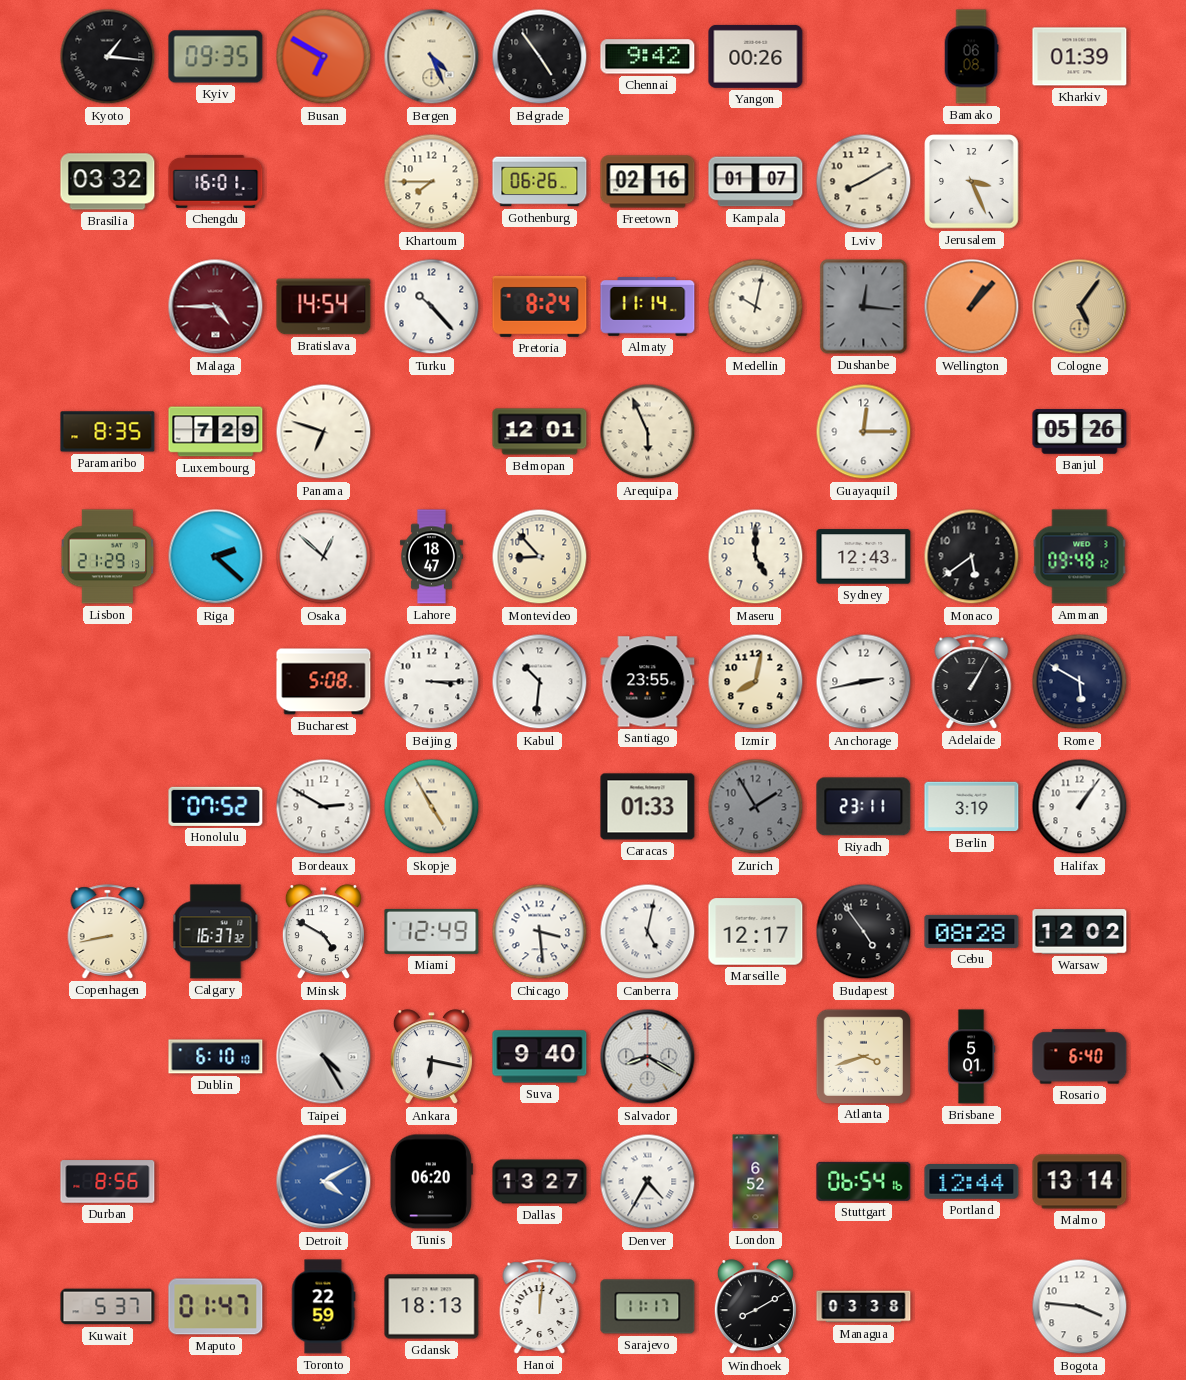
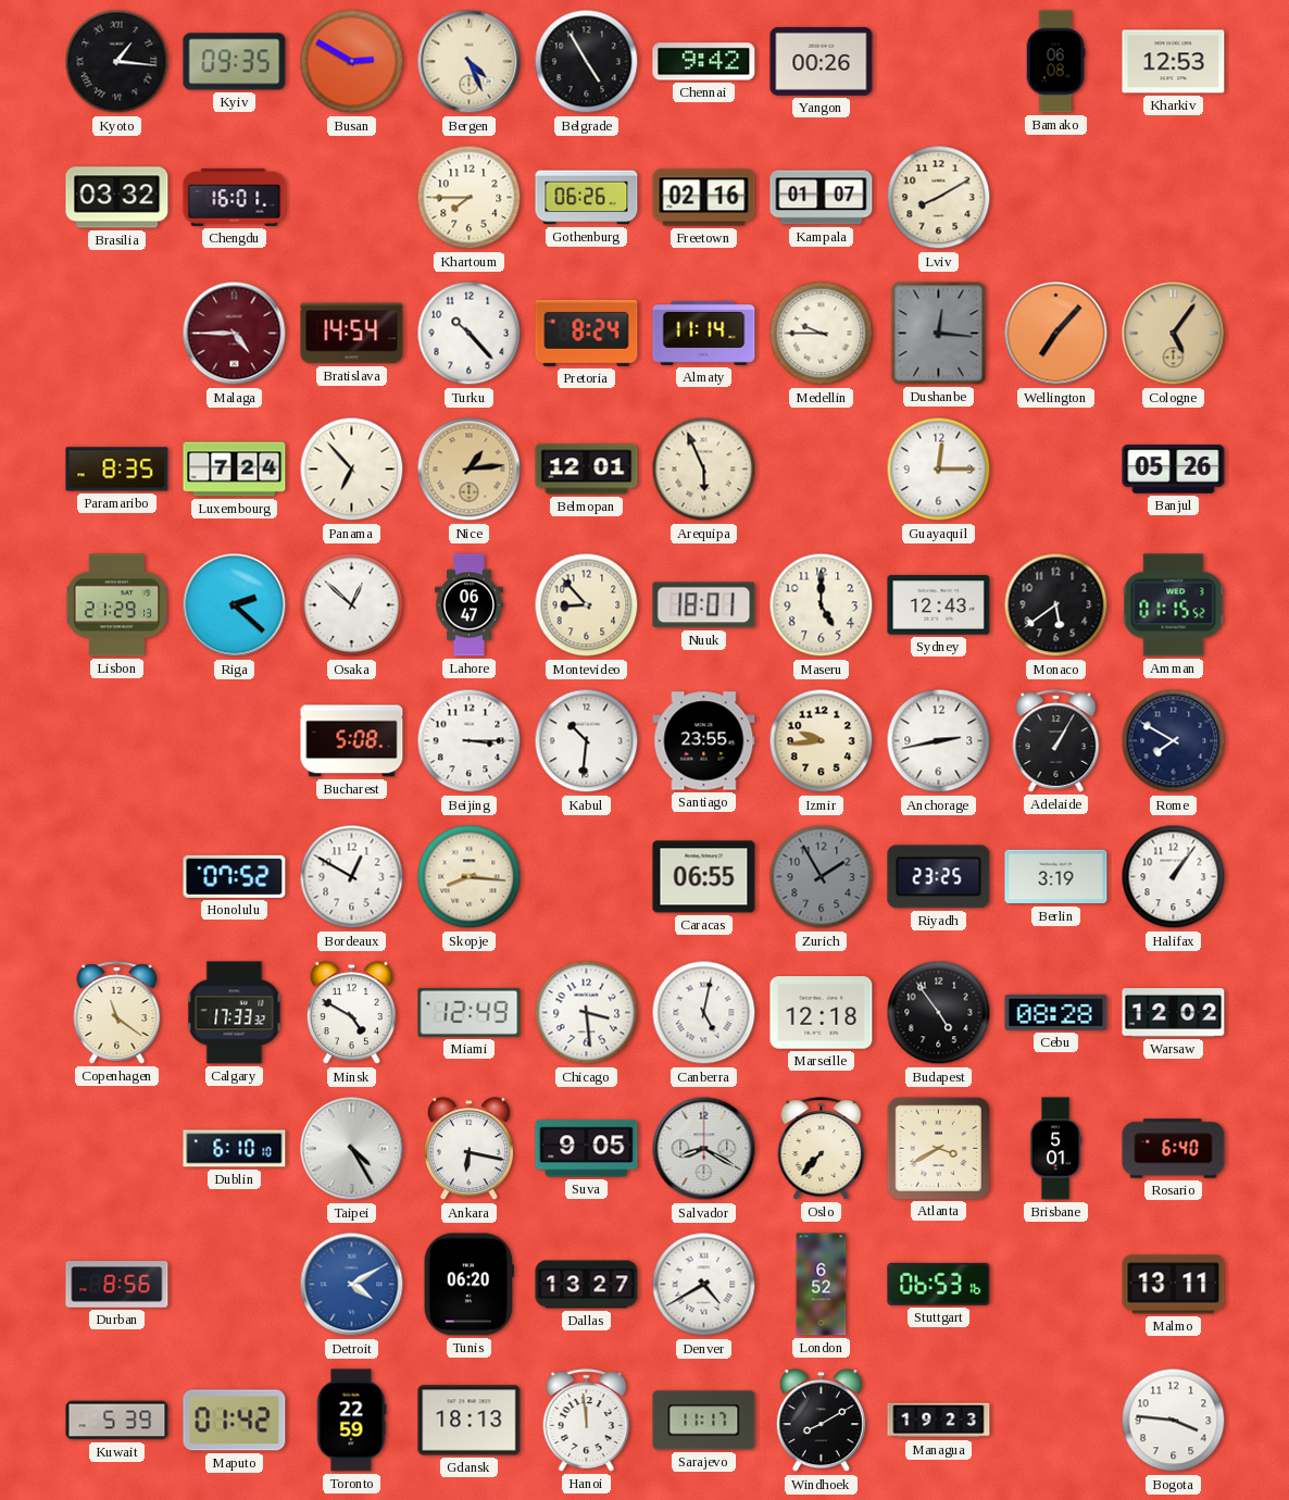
Busan: 6:50 -> 2:50 (352, 62)
Belgrade: 4:54 -> 4:55 (587, 62)
Kharkiv: 01:39 -> 12:53 (1174, 62)
Jerusalem: 3:26 -> none (972, 182)
Medellin: 10:02 -> 9:45 (822, 334)
Wellington: 1:07 -> 7:07 (1056, 334)
Luxembourg: 7:29 -> 7:24 (235, 470)
Panama: 6:48 -> 6:53 (352, 470)
Nice: none -> 1:14 (470, 470)
Lahore: 18:47 -> 06:47 (468, 605)
Nuuk: none -> 18:01 (704, 605)
Amman: 09:48 -> 01:15 (1174, 605)
Izmir: 8:02 -> 9:44 (822, 741)
Rome: 5:50 -> 7:50 (1174, 741)
Bordeaux: 2:50 -> 12:50 (352, 877)
Skopje: 4:55 -> 8:16 (470, 877)
Caracas: 01:33 -> 06:55 (704, 877)
Riyadh: 23:11 -> 23:25 (939, 877)
Copenhagen: 8:43 -> 11:21 (117, 1013)
Calgary: 16:37 -> 17:33 (235, 1013)
Marseille: 12:17 -> 12:18 (822, 1013)
Suva: 9:40 -> 9:05 (587, 1149)
Oslo: none -> 7:37 (822, 1149)
Atlanta: 3:42 -> 3:40 (938, 1148)
Denver: 4:35 -> 4:40 (704, 1285)
Stuttgart: 06:54 -> 06:53 (939, 1284)
Portland: 12:44 -> none (972, 1182)
Malmo: 13:14 -> 13:11 (1174, 1285)
Kuwait: 5:37 -> 5:39 (117, 1421)
Maputo: 01:47 -> 01:42 (235, 1421)
Hanoi: 12:01 -> 11:59 (587, 1421)
Managua: 03:38 -> 19:23 (939, 1421)
